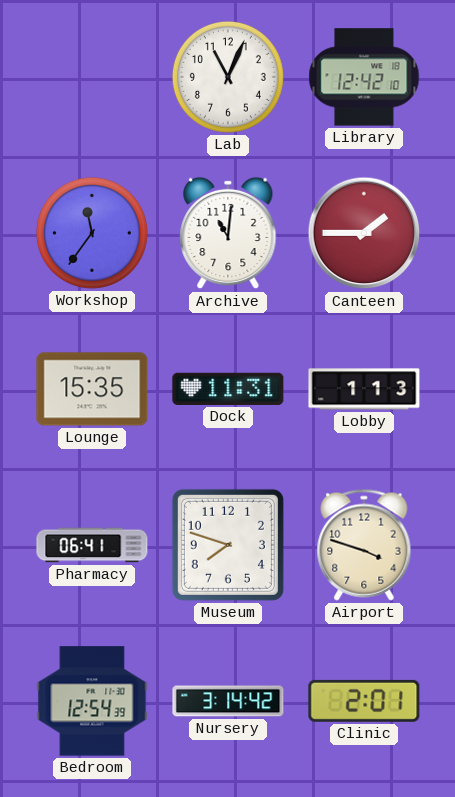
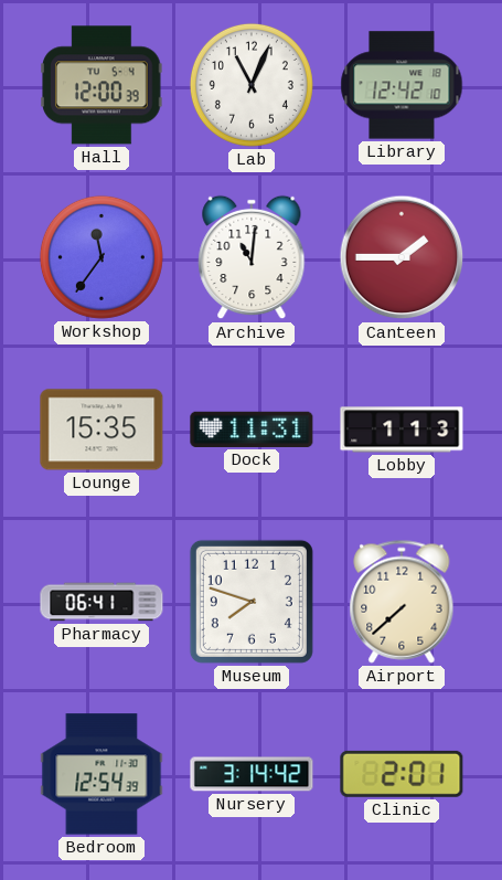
Hall: none -> 12:00 (102, 85)
Airport: 3:48 -> 7:38 (402, 602)
